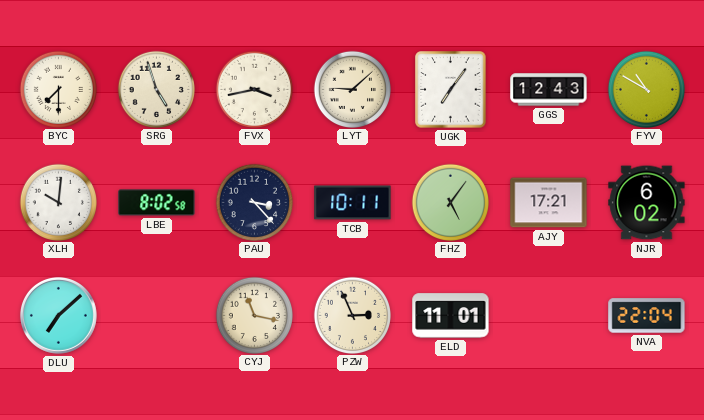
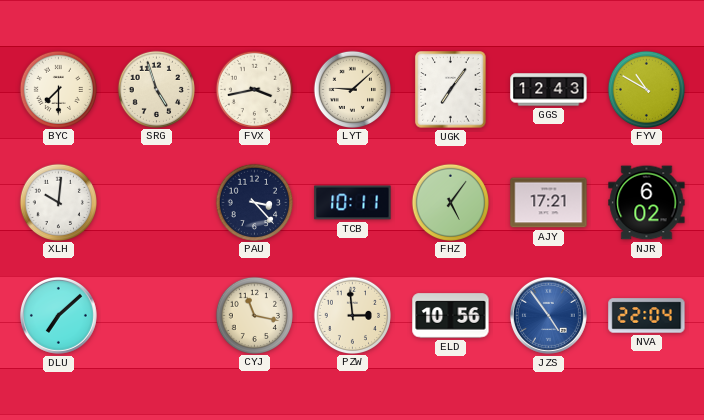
LBE: 8:02 -> none (157, 203)
PZW: 2:56 -> 2:59 (352, 315)
ELD: 11:01 -> 10:56 (451, 316)
JZS: none -> 4:54 (548, 315)
